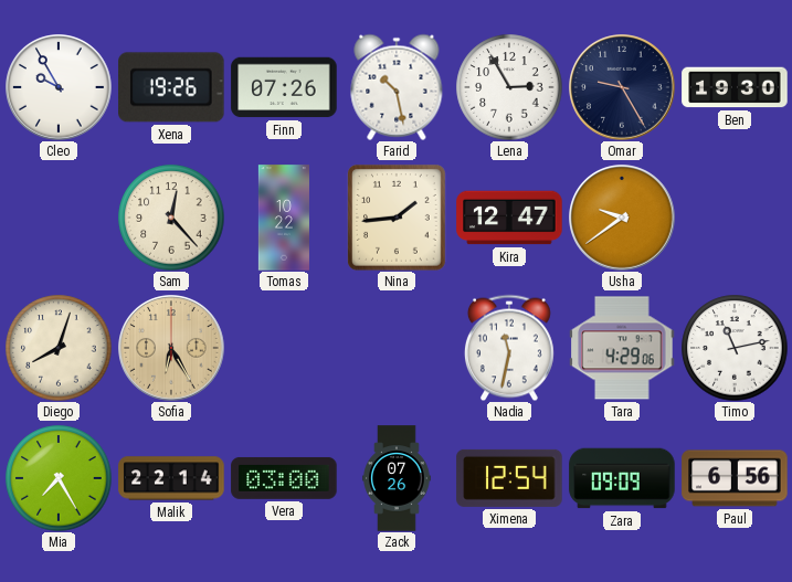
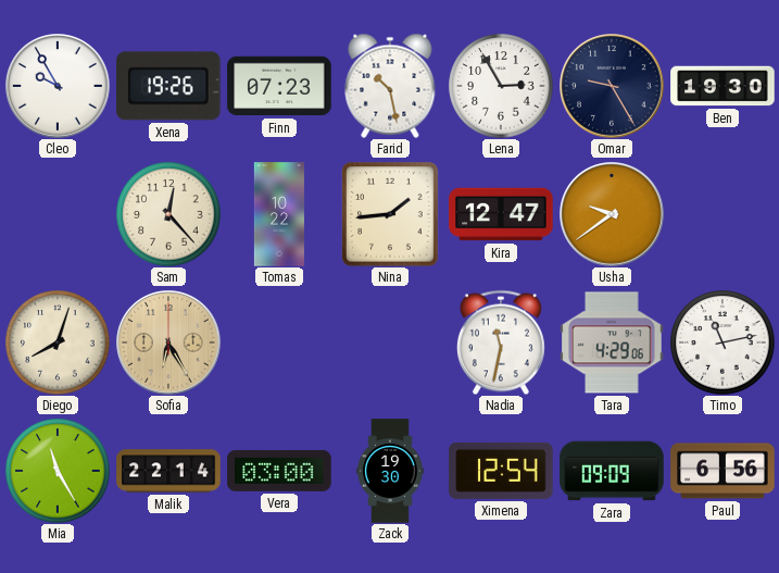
Finn: 07:26 -> 07:23 (279, 86)
Mia: 7:25 -> 11:25 (58, 471)
Zack: 07:26 -> 19:30 (390, 471)
